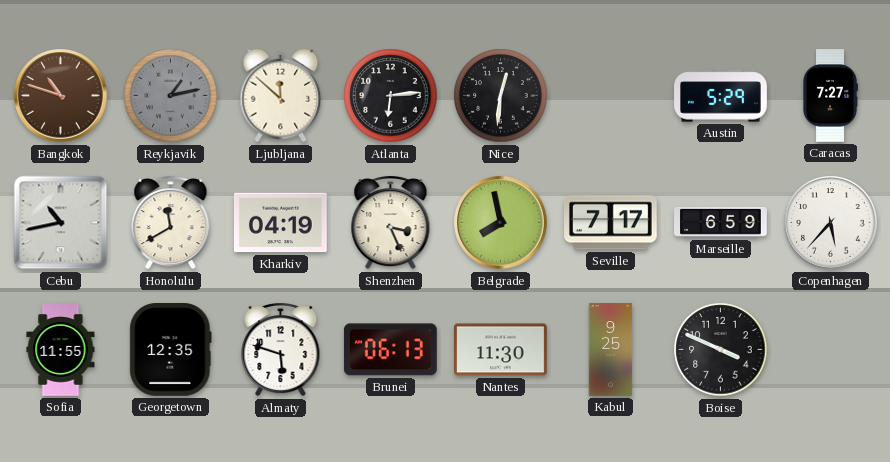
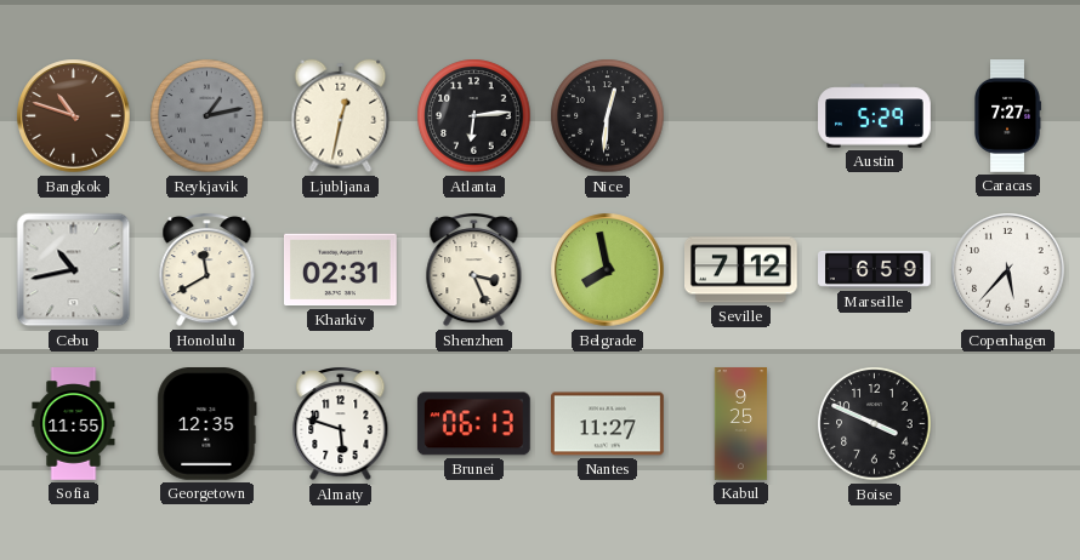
Ljubljana: 11:52 -> 12:32 (341, 116)
Kharkiv: 04:19 -> 02:31 (341, 270)
Seville: 7:17 -> 7:12 (741, 270)
Nantes: 11:30 -> 11:27 (608, 424)
